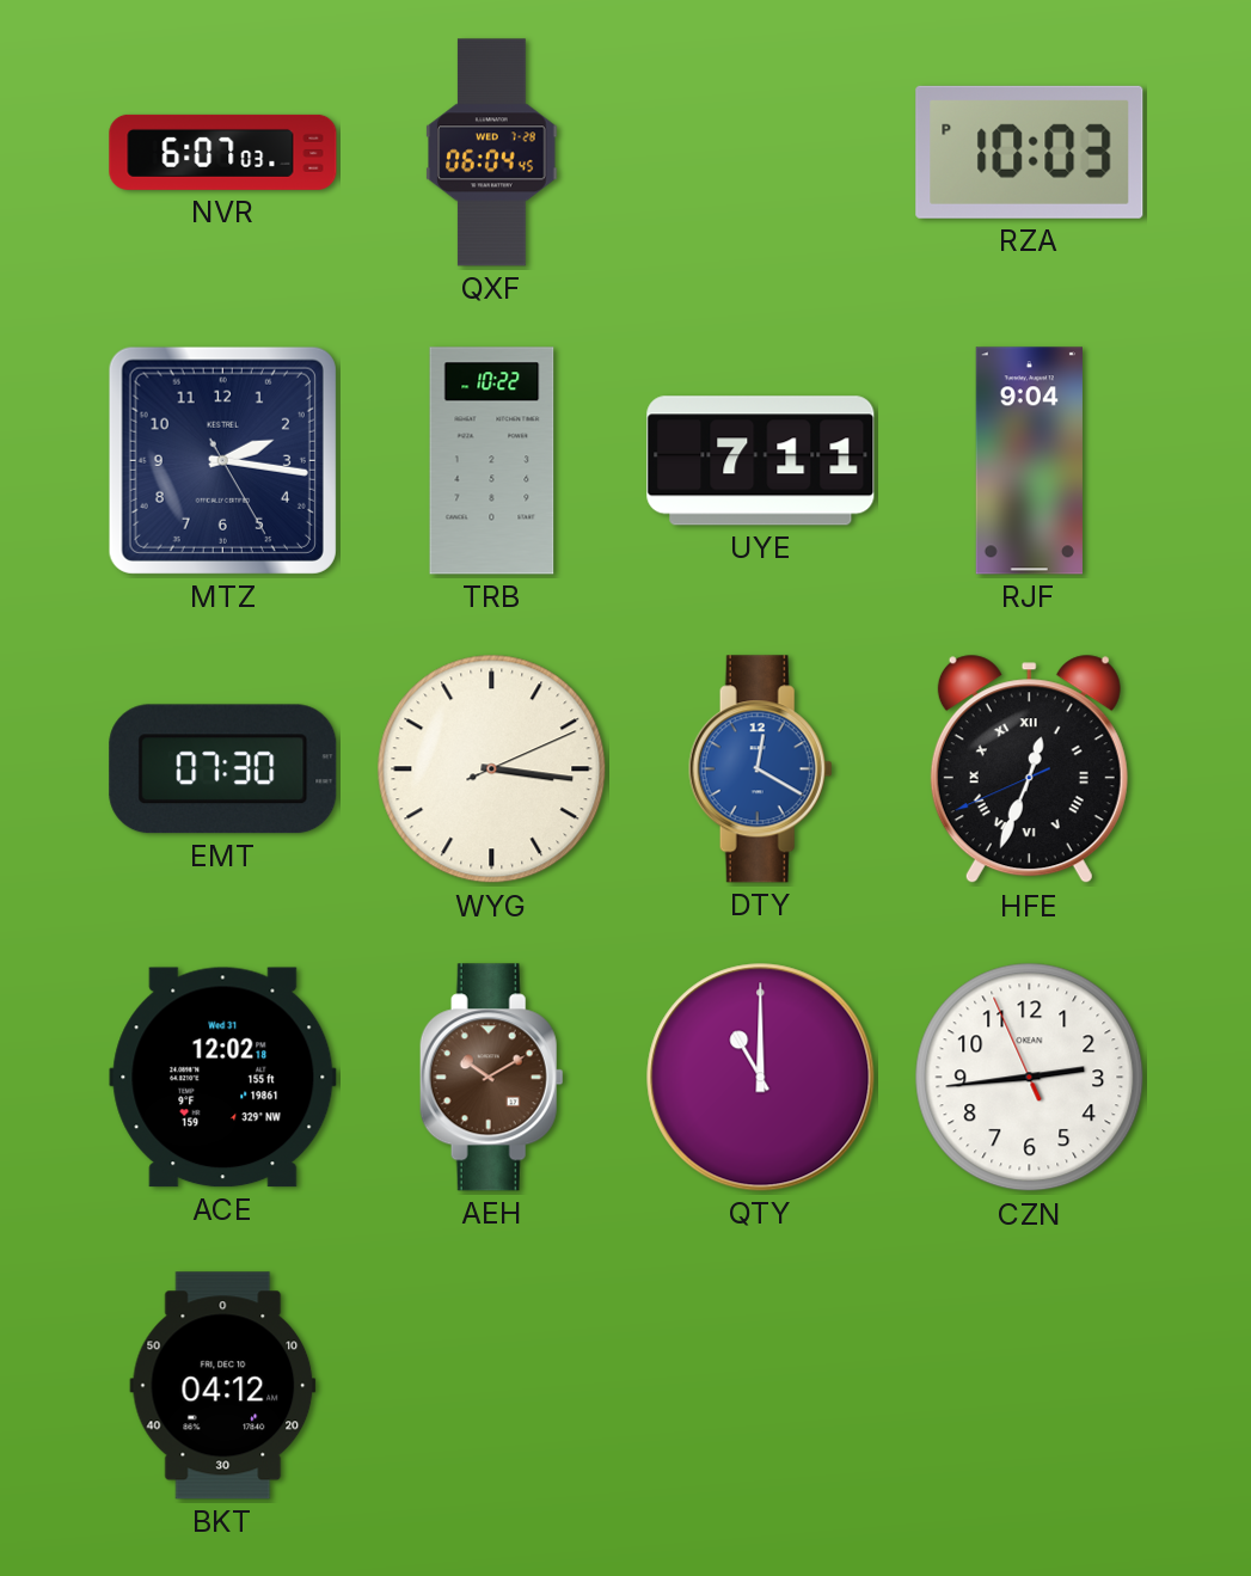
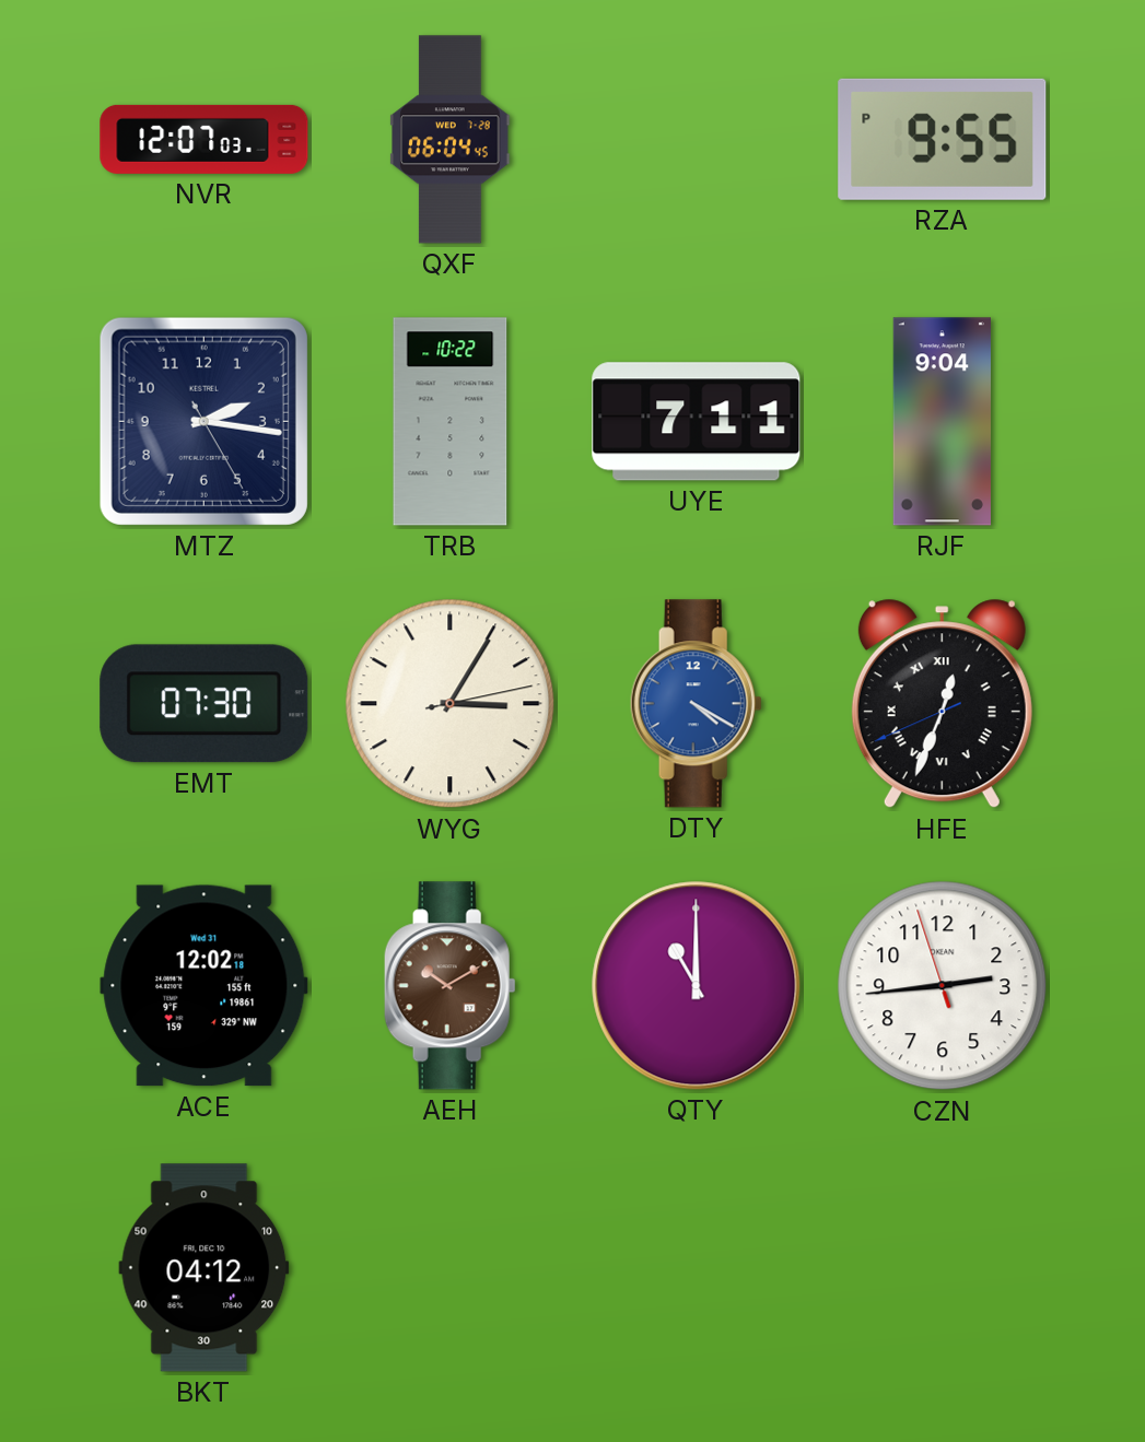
NVR: 6:07 -> 12:07 (205, 139)
RZA: 10:03 -> 9:55 (943, 139)
WYG: 3:16 -> 3:05 (451, 704)
DTY: 12:20 -> 4:20 (696, 704)
CZN: 2:43:56 -> 2:43:57 (943, 986)
